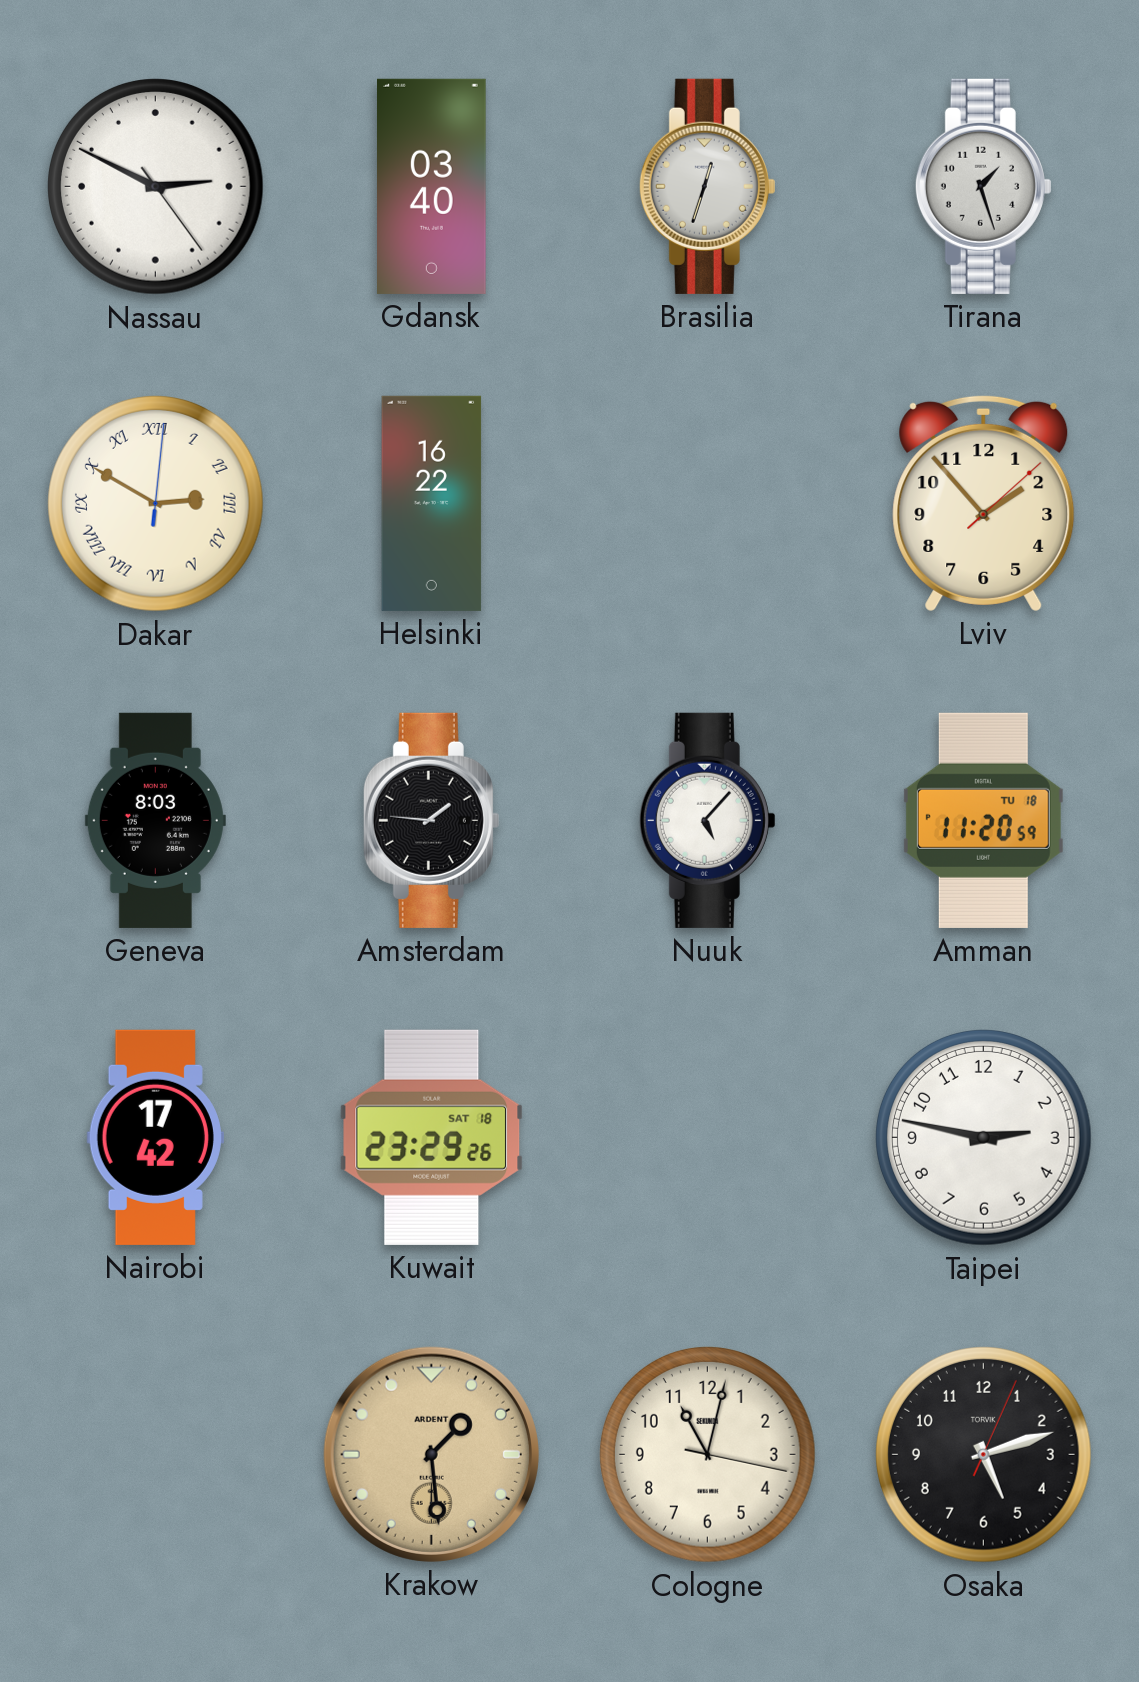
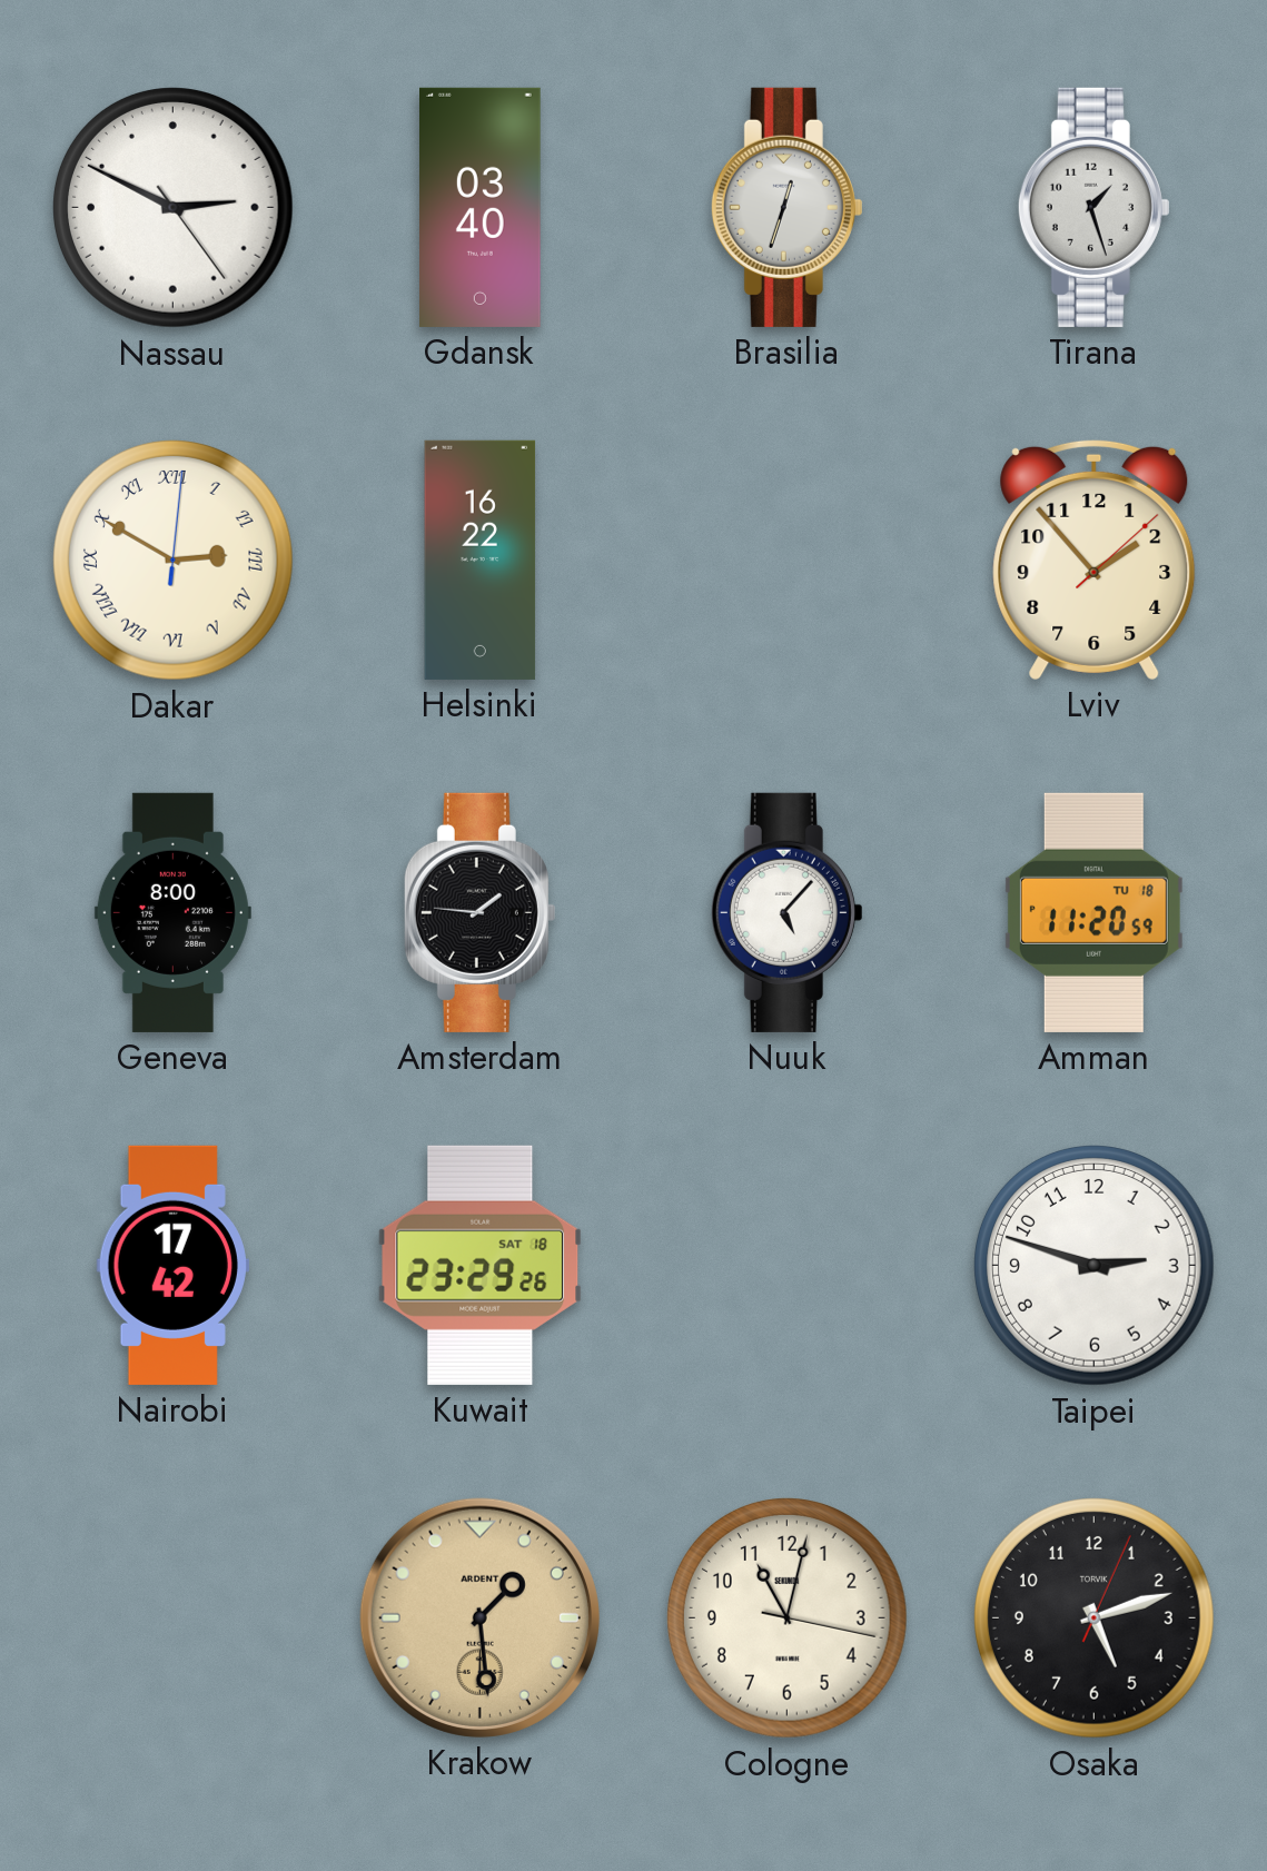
Geneva: 8:03 -> 8:00 (172, 912)
Taipei: 2:47 -> 2:48 (1095, 1266)
